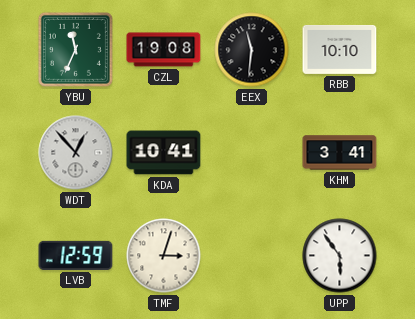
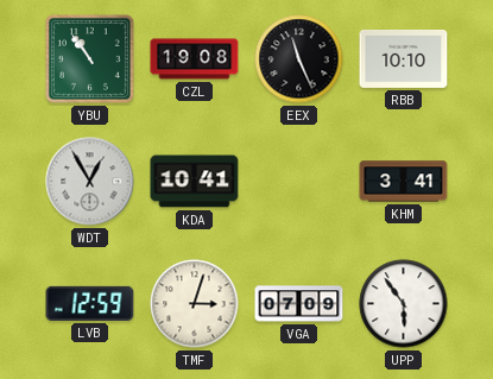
YBU: 11:34 -> 10:54 (89, 58)
EEX: 11:31 -> 11:26 (299, 59)
WDT: 12:53 -> 12:55 (90, 182)
VGA: none -> 07:09 (299, 304)
